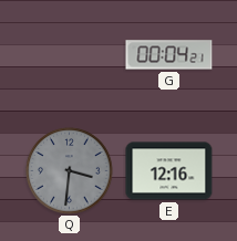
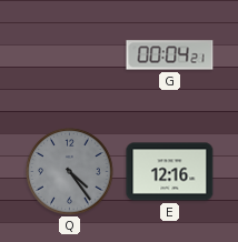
Q: 3:31 -> 4:24 (70, 172)
